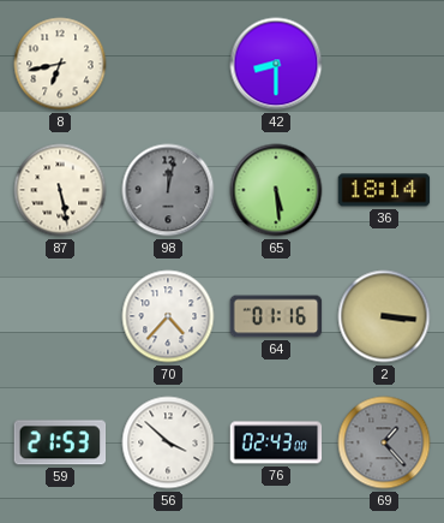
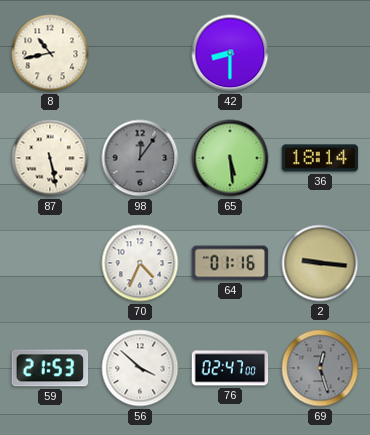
8: 6:43 -> 10:43 (50, 53)
98: 12:02 -> 12:06 (140, 158)
70: 4:37 -> 4:34 (140, 263)
2: 3:16 -> 9:16 (320, 263)
76: 02:43 -> 02:47 (230, 368)
69: 1:23 -> 12:27 (320, 368)
